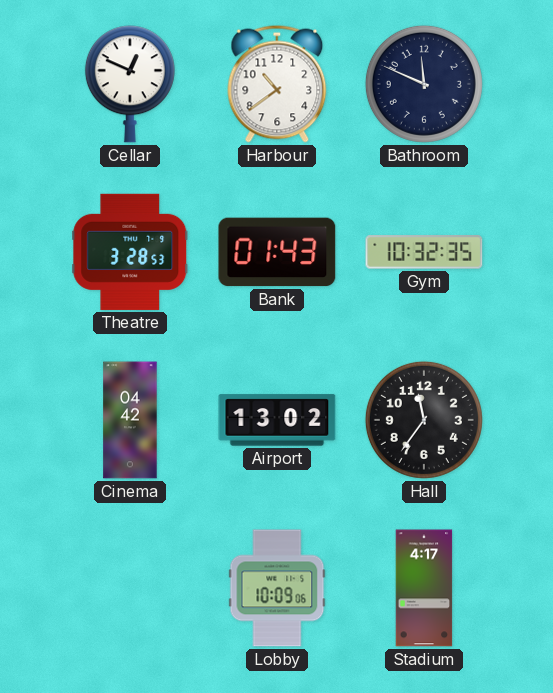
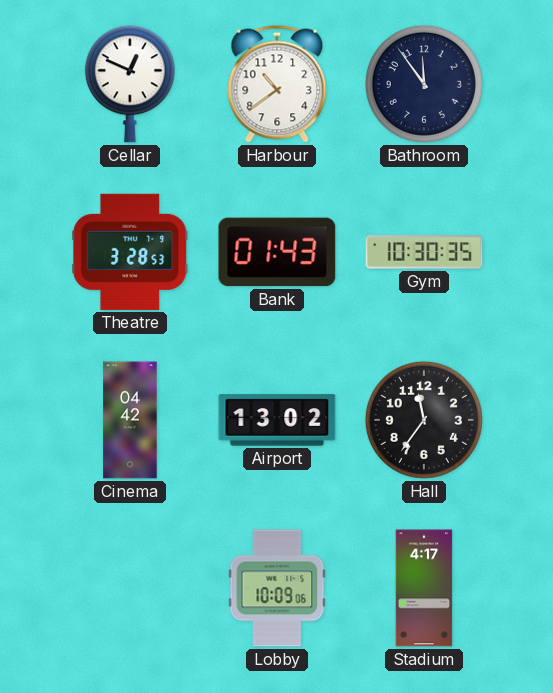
Bathroom: 11:49 -> 11:54 (424, 84)
Gym: 10:32 -> 10:30 (424, 252)
